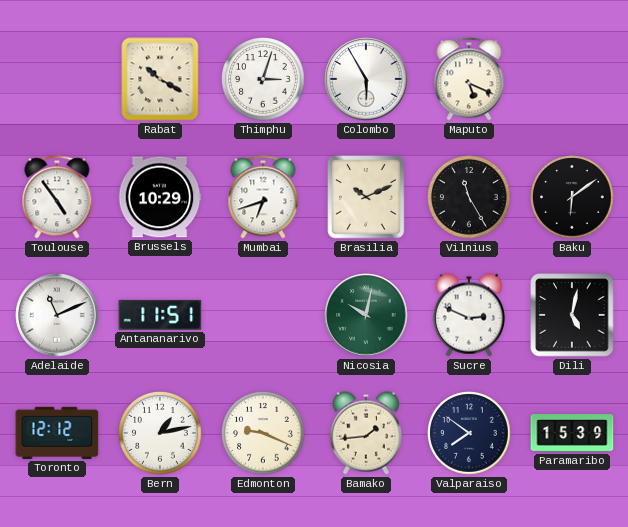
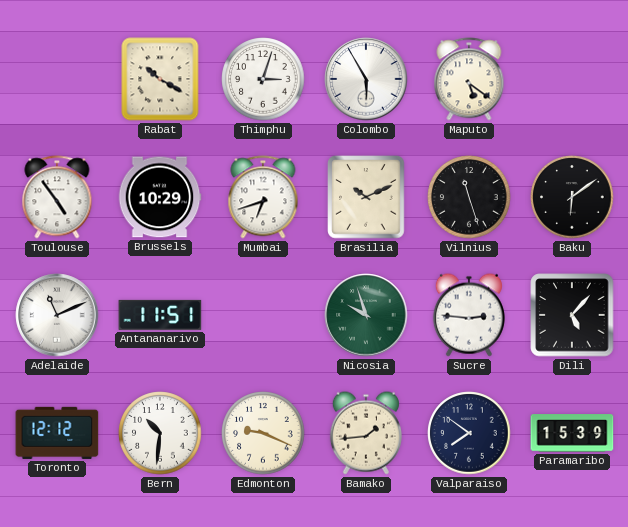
Maputo: 5:19 -> 5:21 (469, 79)
Vilnius: 11:25 -> 11:27 (469, 197)
Nicosia: 10:02 -> 9:57 (366, 315)
Sucre: 2:49 -> 2:46 (469, 315)
Dili: 5:02 -> 5:07 (572, 315)
Bern: 1:13 -> 10:31 (160, 433)
